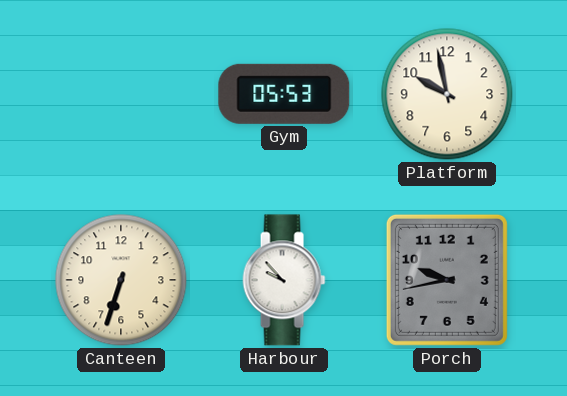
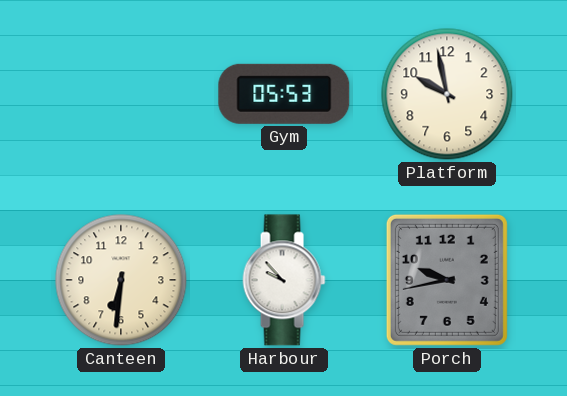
Canteen: 6:33 -> 6:31 (121, 280)
